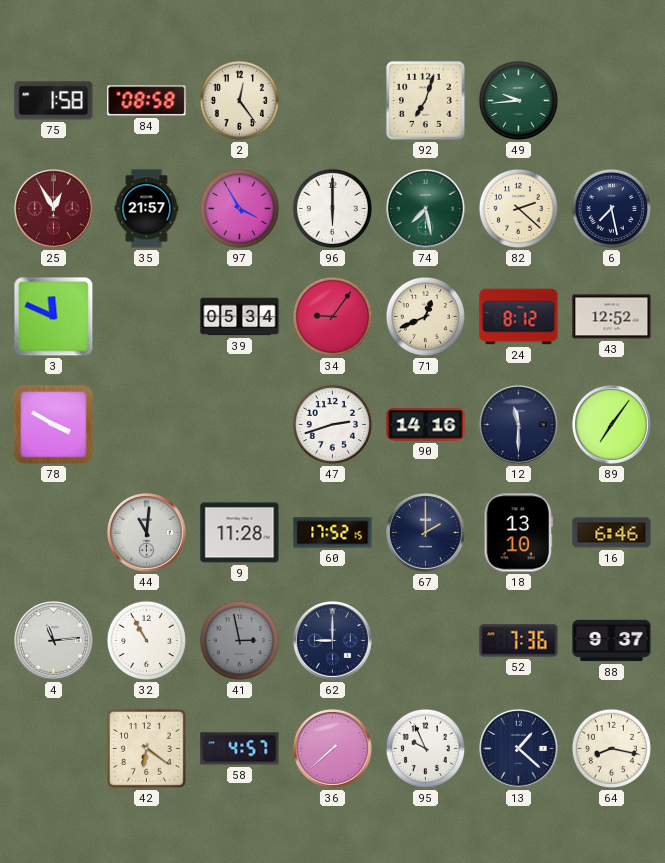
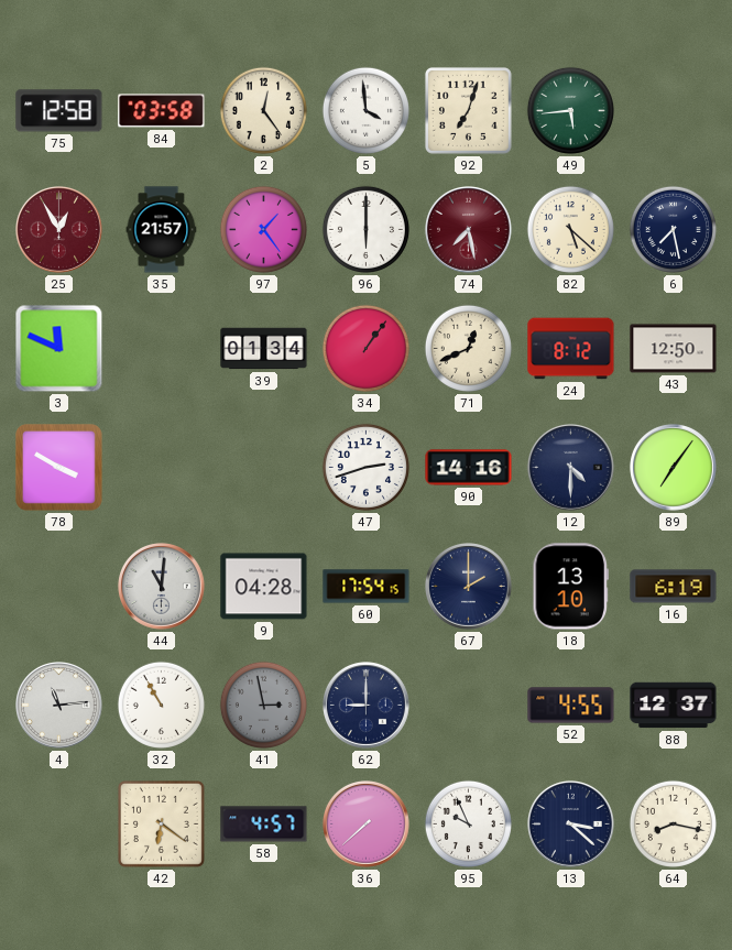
75: 1:58 -> 12:58 (59, 111)
84: 08:58 -> 03:58 (162, 111)
5: none -> 3:59 (365, 110)
49: 9:44 -> 5:44 (570, 110)
97: 3:55 -> 1:24 (263, 229)
74 dial: green -> burgundy (469, 230)
82: 2:22 -> 5:22 (570, 229)
39: 05:34 -> 01:34 (264, 349)
34: 9:06 -> 1:06 (365, 348)
43: 12:52 -> 12:50 (674, 349)
12: 11:30 -> 4:30 (571, 468)
9: 11:28 -> 04:28 (264, 587)
60: 17:52 -> 17:54 (367, 587)
16: 6:46 -> 6:19 (674, 587)
52: 7:36 -> 4:55 (571, 706)
88: 9:37 -> 12:37 (674, 706)
13: 1:22 -> 3:22 (571, 825)
